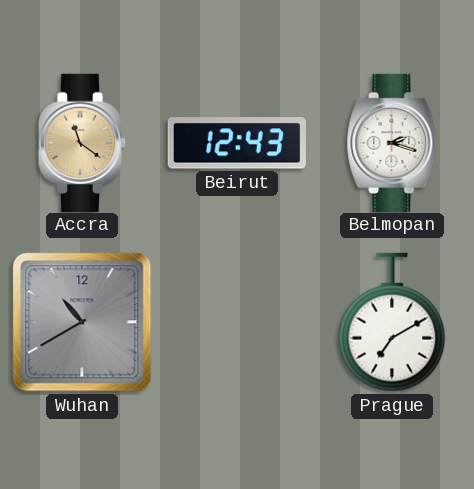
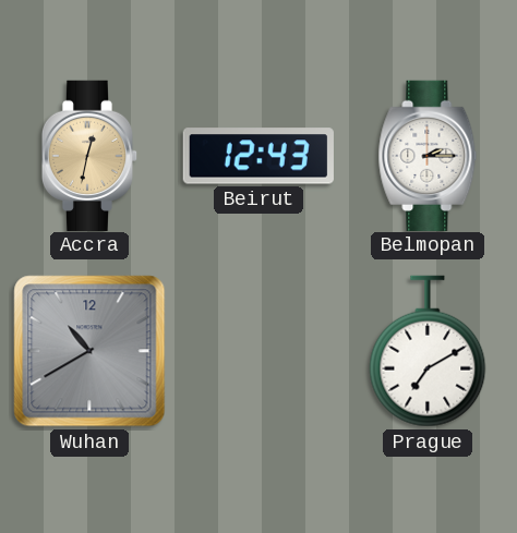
Accra: 11:21 -> 12:32 (89, 155)
Belmopan: 2:18 -> 2:15 (428, 155)
